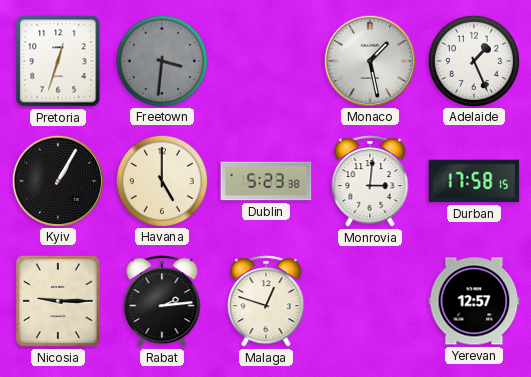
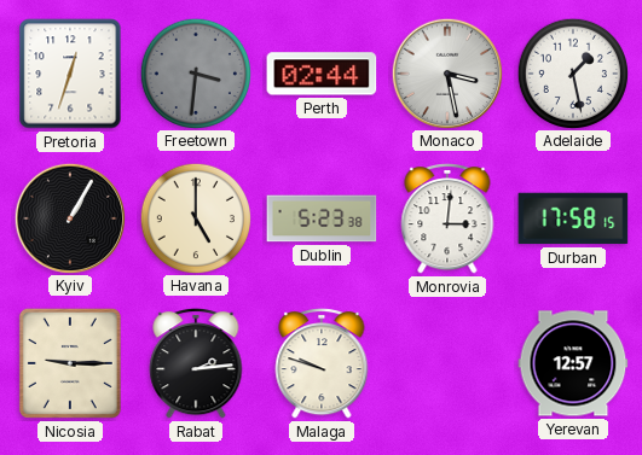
Perth: none -> 02:44 (322, 74)
Monaco: 1:28 -> 3:28 (446, 72)
Adelaide: 1:26 -> 1:28 (572, 72)
Malaga: 12:48 -> 9:48 (322, 364)
